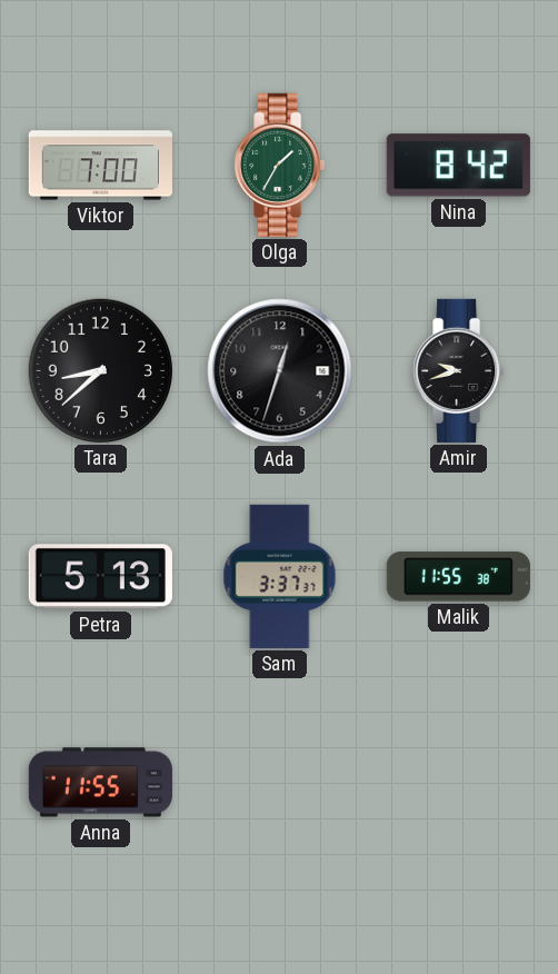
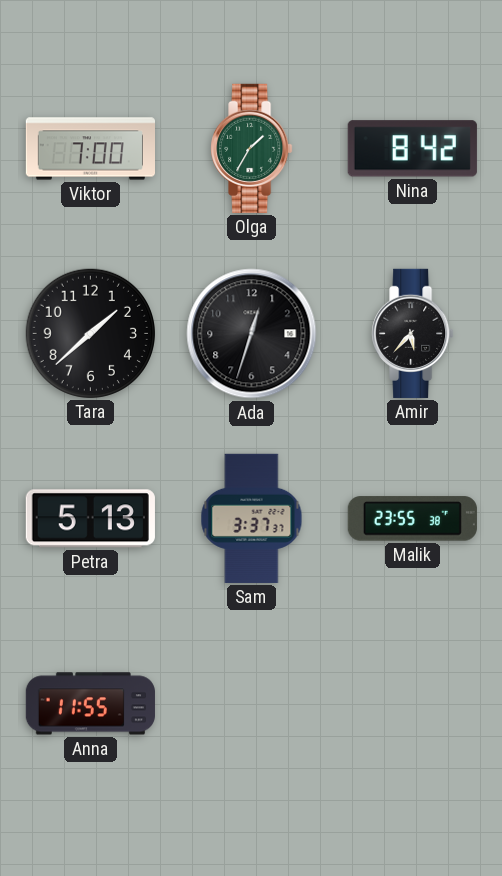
Tara: 8:38 -> 1:38 (90, 333)
Amir: 9:42 -> 5:37 (413, 333)
Malik: 11:55 -> 23:55 (412, 519)
